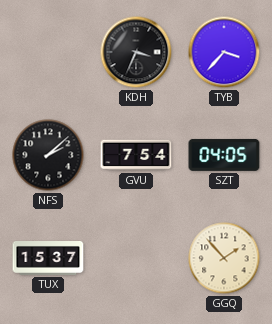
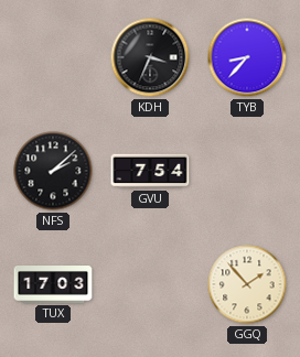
TYB: 3:37 -> 8:37 (247, 57)
SZT: 04:05 -> none (224, 155)
TUX: 15:37 -> 17:03 (53, 285)
